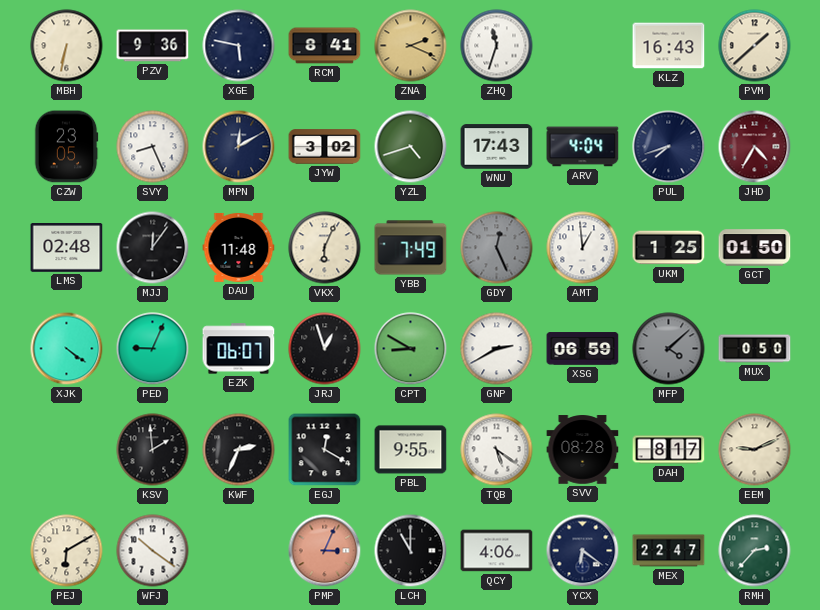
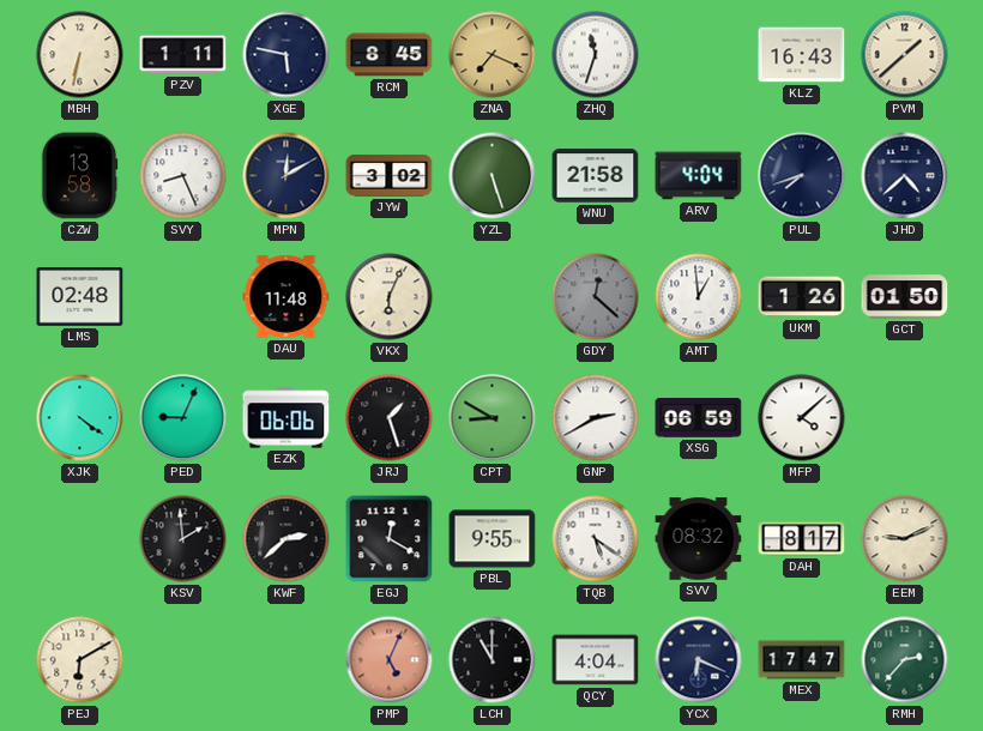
PZV: 9:36 -> 1:11 (183, 55)
RCM: 8:41 -> 8:45 (390, 55)
ZNA: 2:19 -> 7:19 (493, 55)
CZW: 23:05 -> 13:58 (79, 176)
YZL: 4:42 -> 5:27 (493, 176)
WNU: 17:43 -> 21:58 (596, 176)
JHD: 4:35 -> 4:38 (905, 176)
JHD dial: burgundy -> navy (905, 176)
MJJ: 12:06 -> none (153, 248)
YBB: 7:49 -> none (411, 248)
GDY: 12:26 -> 12:22 (596, 297)
UKM: 1:25 -> 1:26 (802, 297)
EZK: 06:07 -> 06:06 (287, 418)
JRJ: 12:57 -> 1:27 (390, 418)
MFP dial: grey -> white (802, 418)
MUX: 0:50 -> none (755, 349)
KWF: 2:34 -> 2:38 (287, 539)
SVV: 08:28 -> 08:32 (699, 539)
WFJ: 10:21 -> none (153, 551)
PMP: 3:04 -> 5:04 (390, 660)
QCY: 4:06 -> 4:04 (596, 660)
YCX: 6:21 -> 6:19 (699, 660)
MEX: 22:47 -> 17:47 (802, 660)
